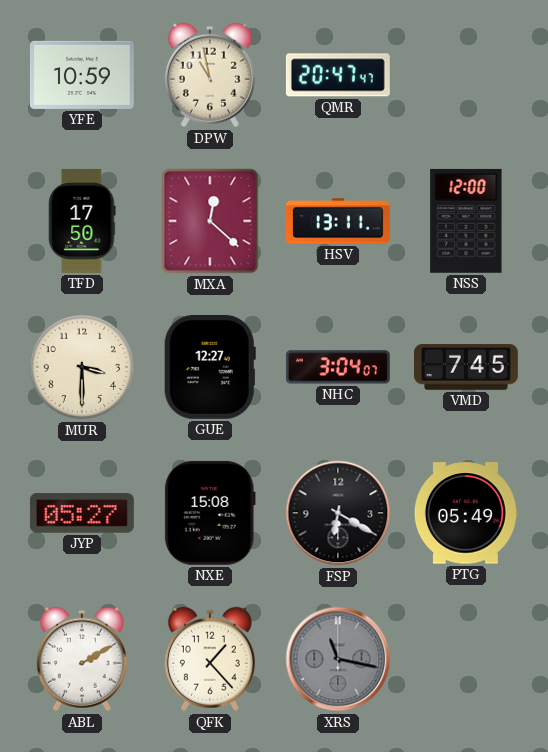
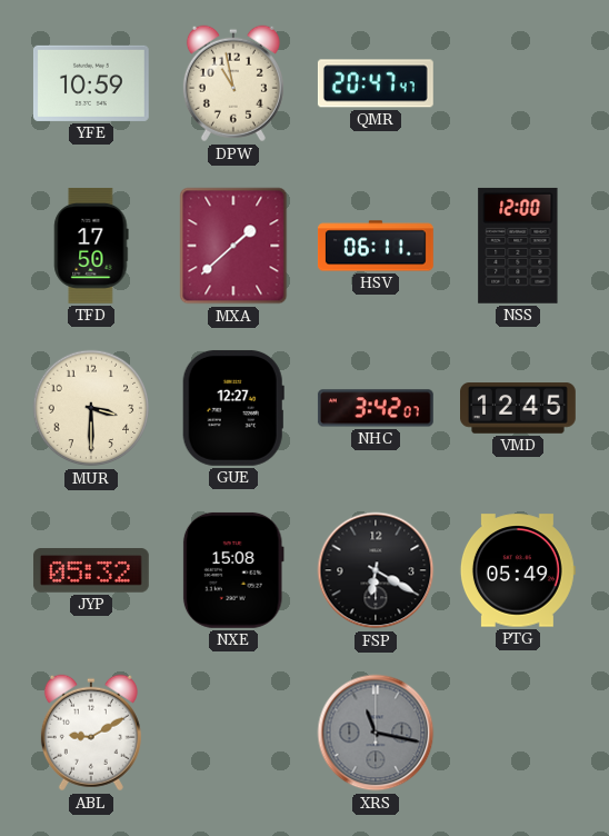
MXA: 12:22 -> 1:38 (233, 246)
HSV: 13:11 -> 06:11 (376, 246)
NHC: 3:04 -> 3:42 (376, 408)
VMD: 7:45 -> 12:45 (519, 408)
JYP: 05:27 -> 05:32 (91, 570)
ABL: 2:10 -> 9:10 (91, 733)
QFK: 1:23 -> none (210, 659)
